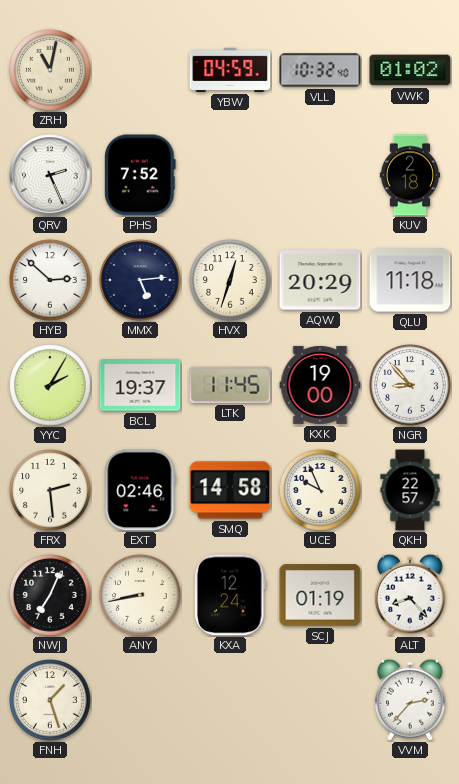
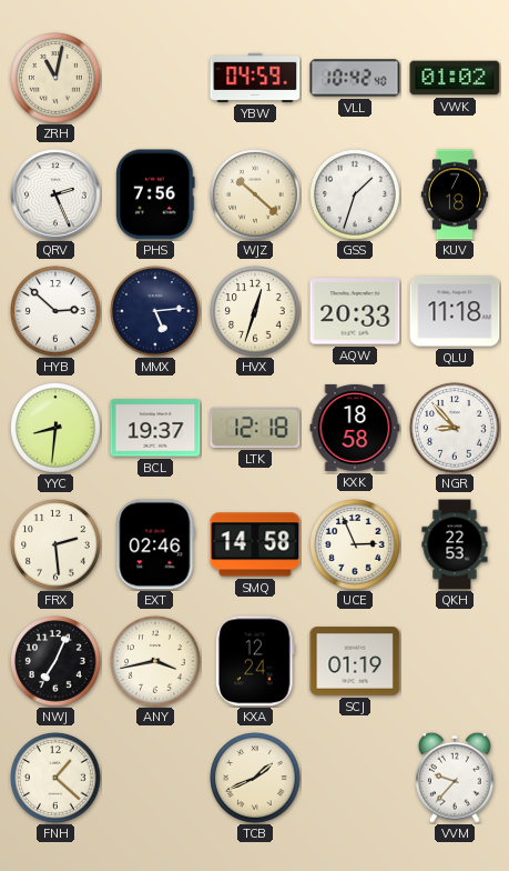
VLL: 10:32 -> 10:42 (355, 78)
PHS: 7:52 -> 7:56 (155, 194)
WJZ: none -> 10:22 (255, 194)
GSS: none -> 1:33 (355, 194)
KUV: 2:18 -> 7:18 (455, 194)
AQW: 20:29 -> 20:33 (355, 311)
YYC: 2:05 -> 8:31 (55, 428)
LTK: 11:45 -> 12:18 (255, 428)
KXK: 19:00 -> 18:58 (355, 428)
UCE: 9:56 -> 2:56 (355, 544)
QKH: 22:57 -> 22:53 (455, 544)
ANY: 8:43 -> 3:43 (155, 661)
ALT: 8:23 -> none (411, 595)
FNH: 1:27 -> 1:22 (55, 778)
TCB: none -> 1:41 (255, 778)
VVM: 2:37 -> 9:37 (456, 778)
